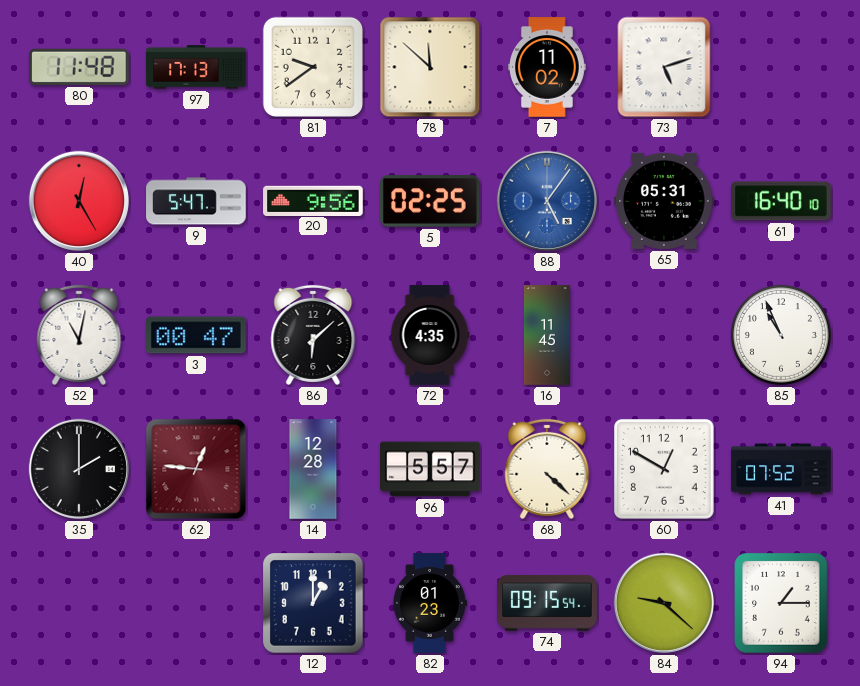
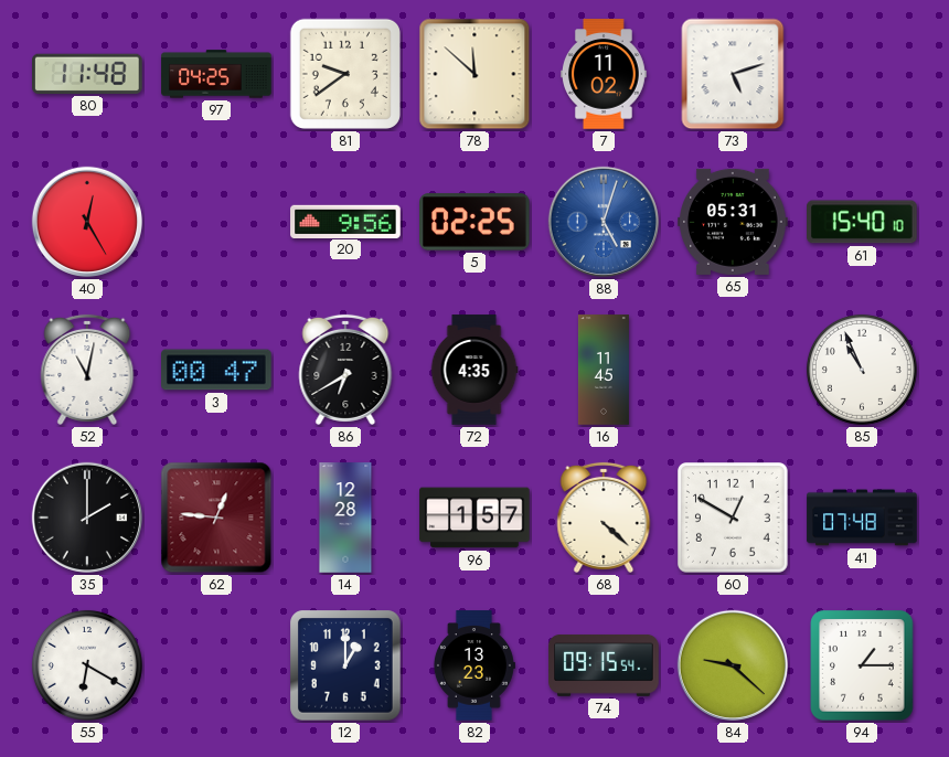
97: 17:13 -> 04:25 (216, 74)
9: 5:47 -> none (196, 201)
88: 5:06 -> 5:03 (604, 222)
61: 16:40 -> 15:40 (863, 222)
86: 6:08 -> 6:40 (345, 370)
96: 5:57 -> 1:57 (474, 518)
41: 07:52 -> 07:48 (862, 518)
55: none -> 6:20 (87, 665)
82: 01:23 -> 13:23 (473, 665)
